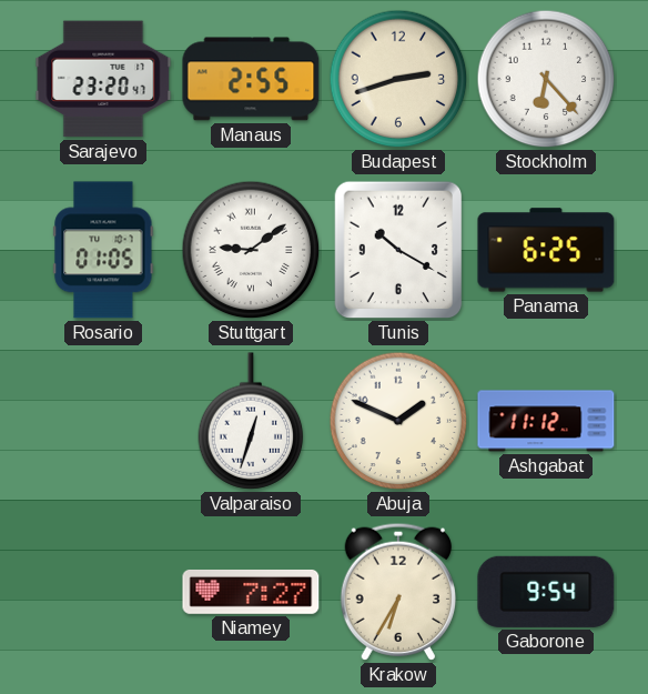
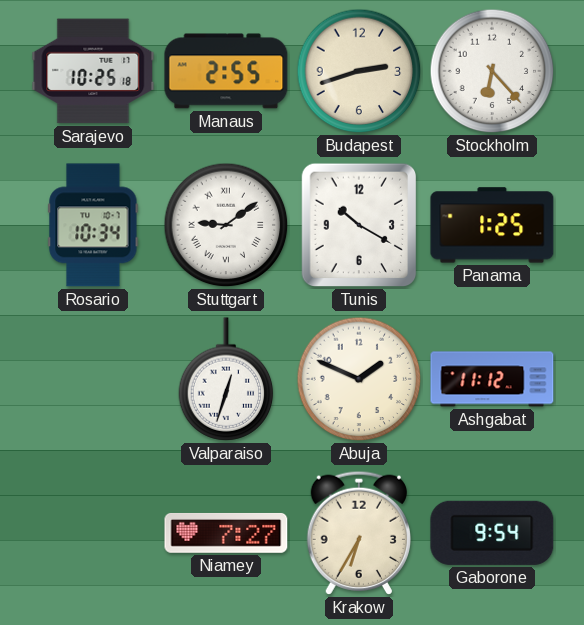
Sarajevo: 23:20 -> 10:25 (93, 71)
Rosario: 01:05 -> 10:34 (93, 225)
Panama: 6:25 -> 1:25 (492, 225)
